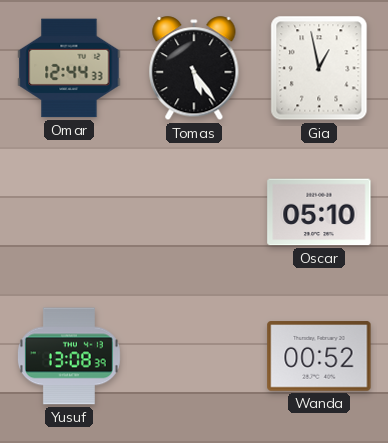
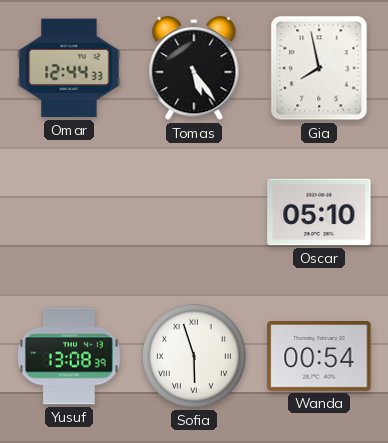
Gia: 12:58 -> 7:58 (319, 68)
Sofia: none -> 5:57 (194, 356)
Wanda: 00:52 -> 00:54 (319, 356)
